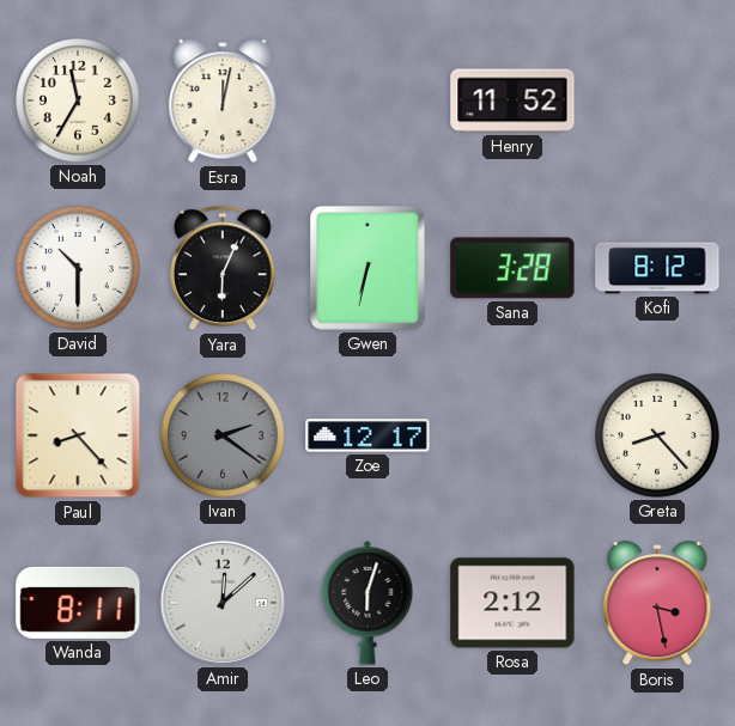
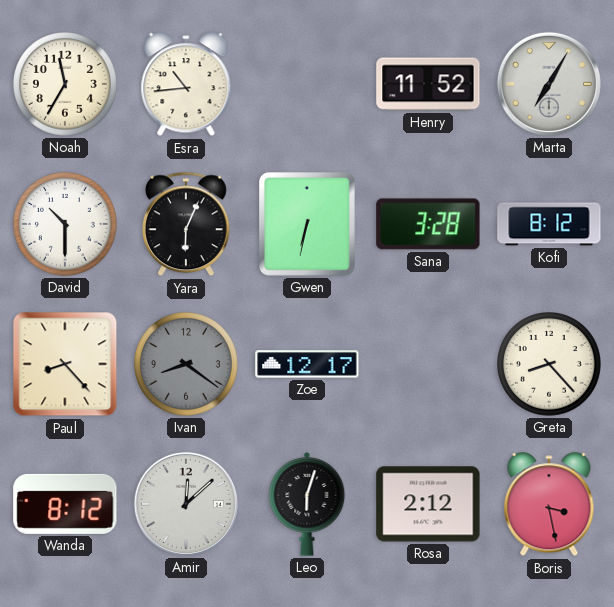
Esra: 12:02 -> 10:44 (186, 85)
Marta: none -> 7:05 (549, 84)
Ivan: 2:21 -> 8:21 (187, 365)
Wanda: 8:11 -> 8:12 (65, 504)
